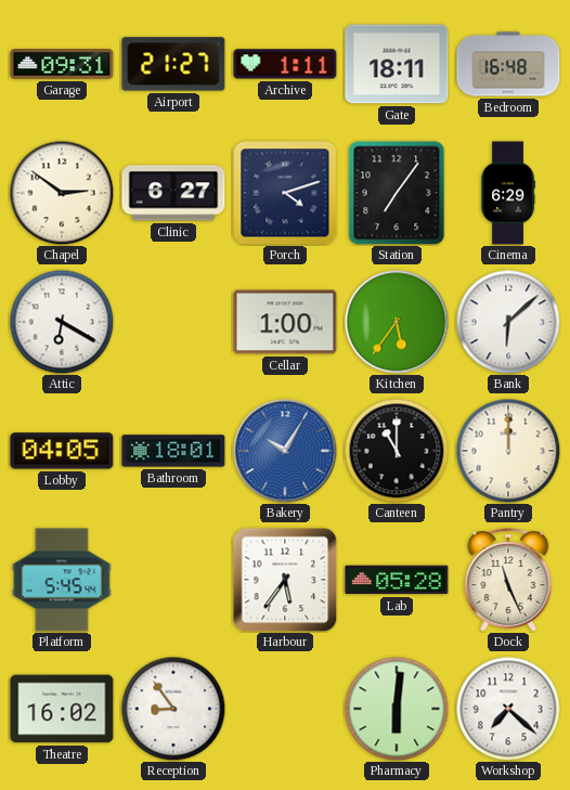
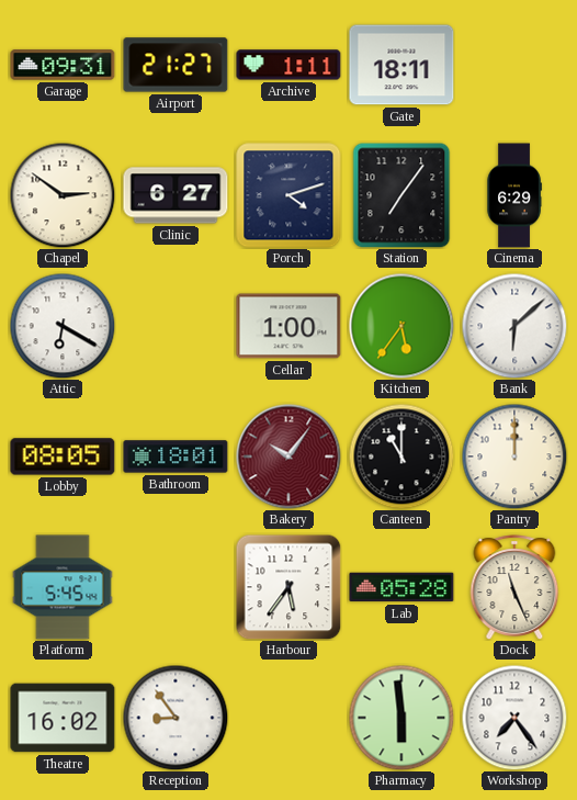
Bedroom: 16:48 -> none (508, 64)
Lobby: 04:05 -> 08:05 (63, 457)
Bakery: 10:05 -> 10:06 (288, 457)
Bakery dial: blue -> burgundy (288, 457)
Pharmacy: 6:01 -> 5:59 (401, 718)
Workshop: 7:22 -> 7:24 (514, 718)
